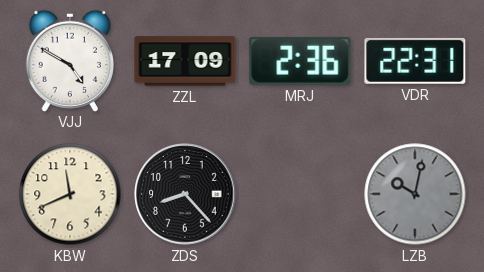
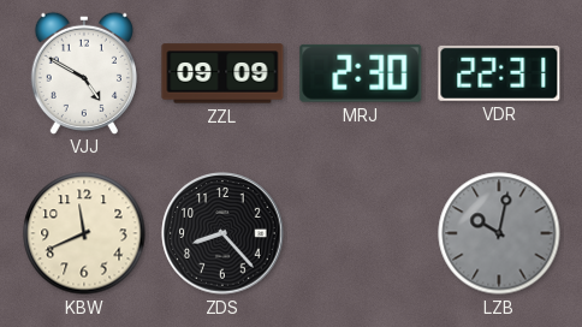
ZZL: 17:09 -> 09:09 (222, 73)
MRJ: 2:36 -> 2:30 (361, 73)
